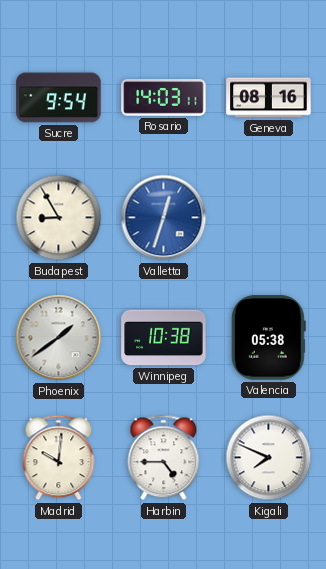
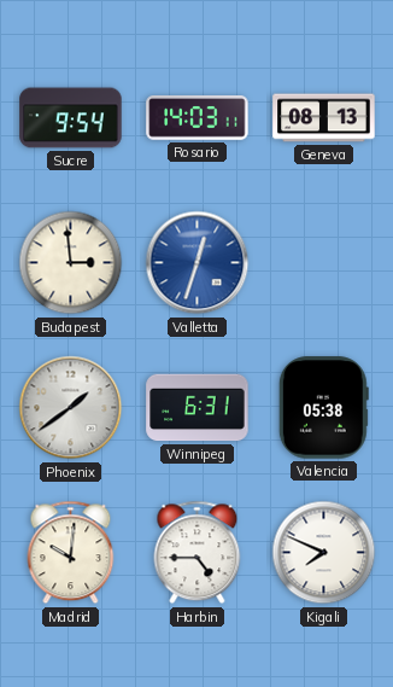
Geneva: 08:16 -> 08:13 (324, 118)
Budapest: 8:55 -> 2:59 (71, 263)
Winnipeg: 10:38 -> 6:31 (198, 408)
